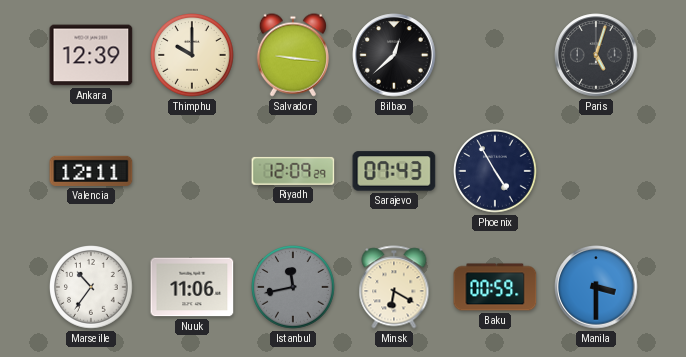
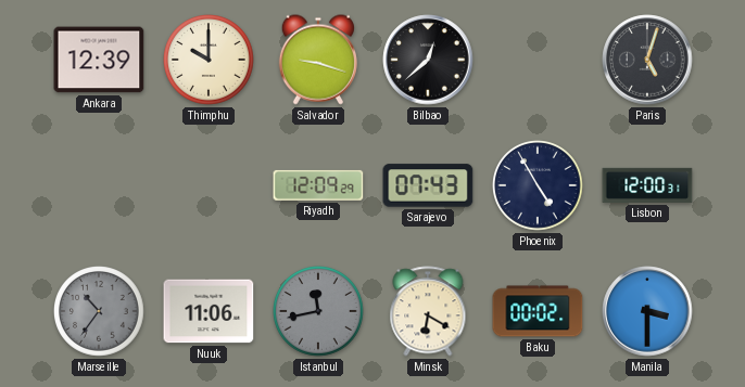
Salvador: 9:16 -> 9:18 (318, 60)
Valencia: 12:11 -> none (91, 171)
Lisbon: none -> 12:00 (647, 185)
Marseille dial: white -> grey (100, 312)
Baku: 00:59 -> 00:02 (538, 311)
